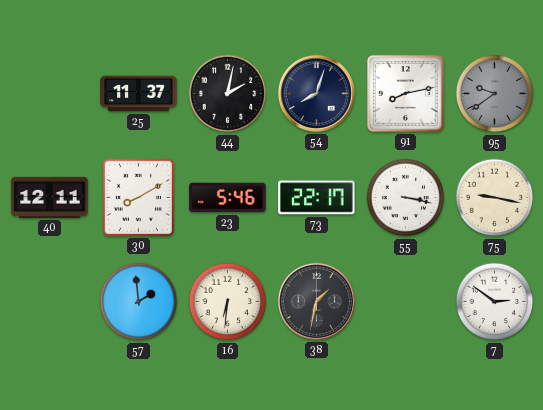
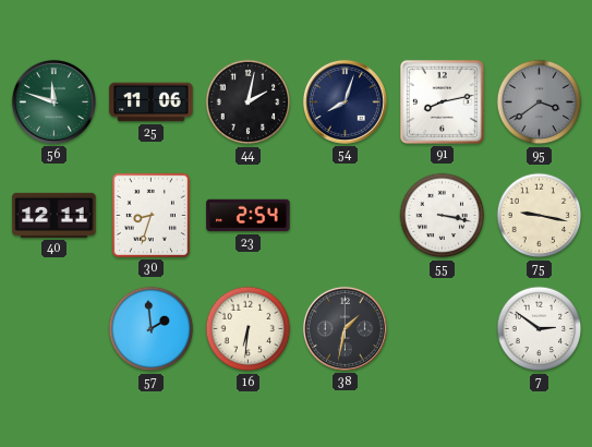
56: none -> 11:48 (53, 101)
25: 11:37 -> 11:06 (152, 102)
95: 9:39 -> 3:39 (540, 102)
30: 8:10 -> 8:33 (150, 215)
23: 5:46 -> 2:54 (249, 216)
73: 22:17 -> none (317, 198)
